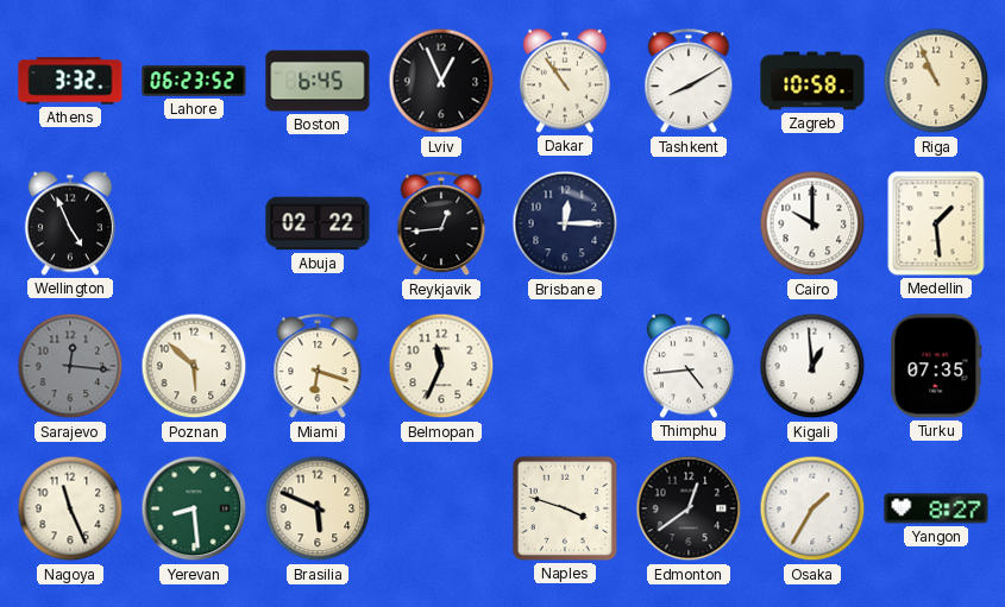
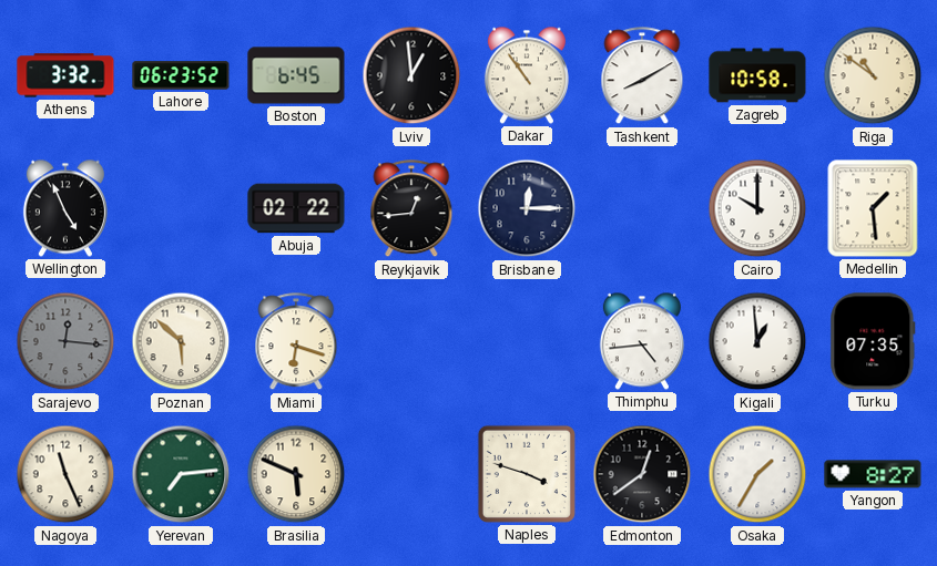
Lviv: 12:56 -> 12:59 (411, 75)
Riga: 10:56 -> 10:51 (873, 75)
Belmopan: 11:34 -> none (441, 366)
Yerevan: 8:29 -> 7:14 (181, 474)
